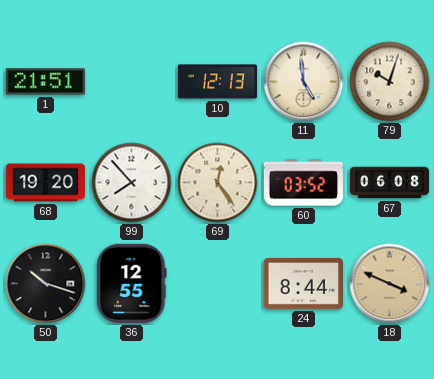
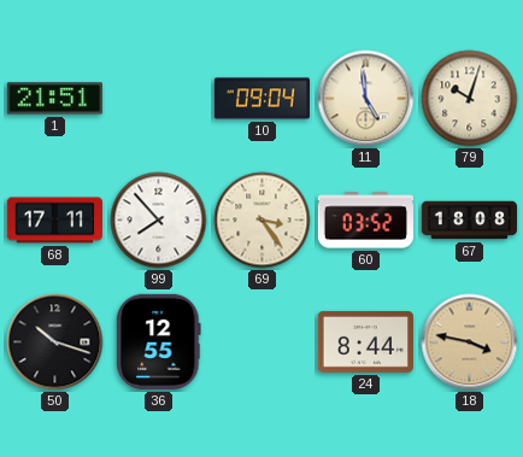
10: 12:13 -> 09:04 (261, 99)
68: 19:20 -> 17:11 (54, 221)
69: 12:24 -> 3:24 (263, 221)
67: 06:08 -> 18:08 (469, 221)
18: 3:49 -> 3:47 (470, 342)
